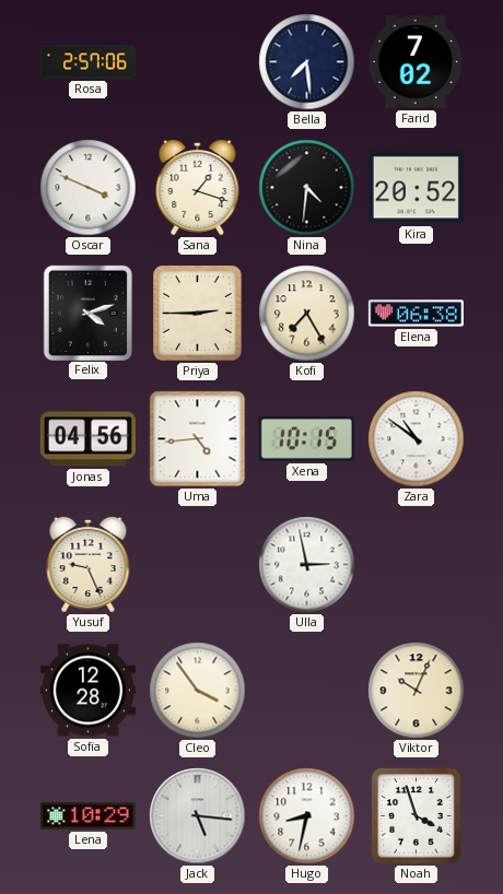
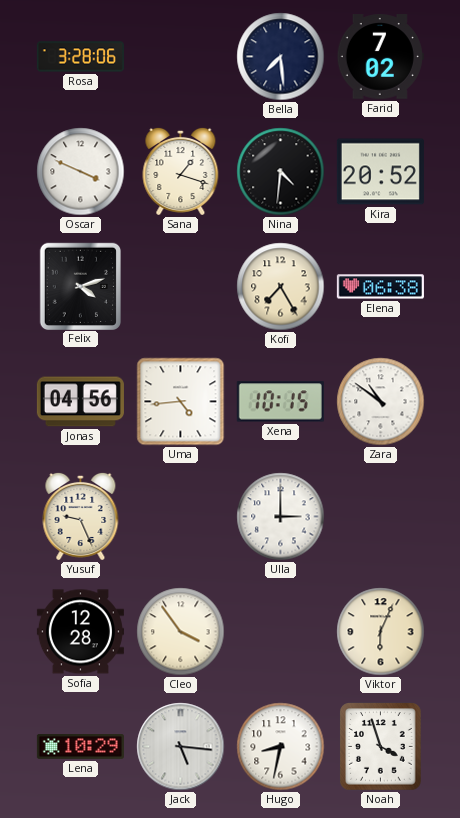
Rosa: 2:57 -> 3:28 (80, 57)
Priya: 2:45 -> none (198, 314)
Ulla: 2:58 -> 3:00 (281, 517)
Viktor: 10:04 -> 6:04 (381, 632)
